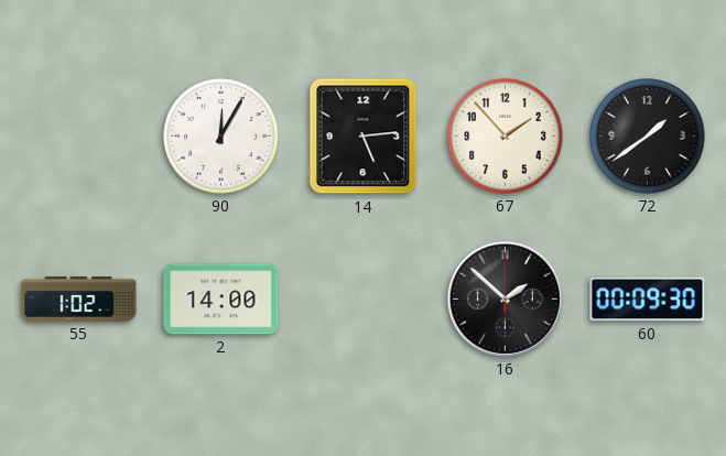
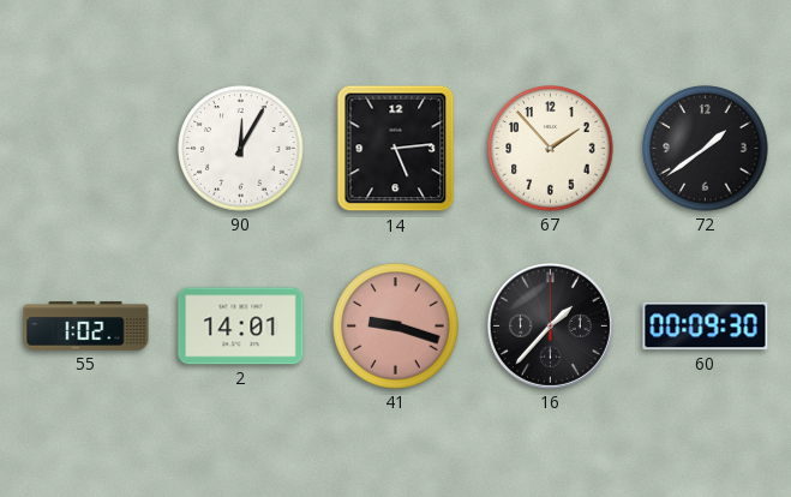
2: 14:00 -> 14:01 (241, 327)
41: none -> 9:18 (396, 327)
16: 1:52 -> 1:37 (550, 325)
